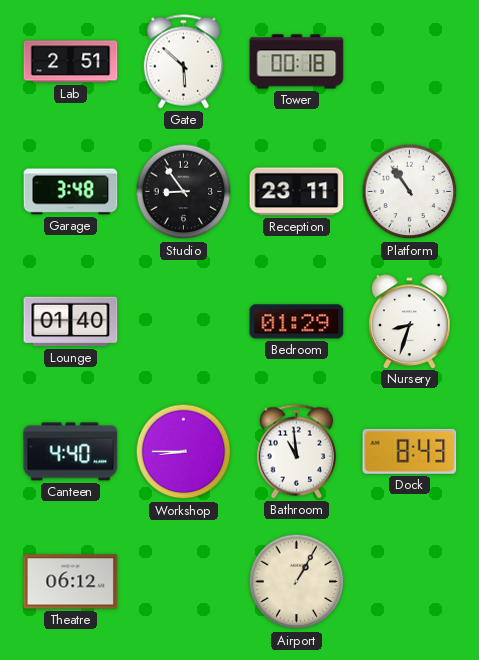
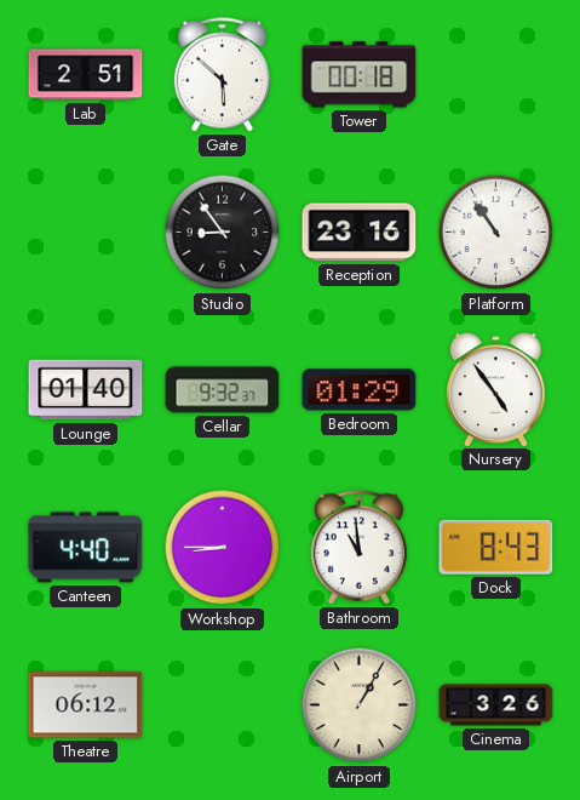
Garage: 3:48 -> none (71, 192)
Reception: 23:11 -> 23:16 (360, 233)
Cellar: none -> 9:32 (223, 390)
Nursery: 8:33 -> 4:54 (496, 389)
Cinema: none -> 3:26 (496, 705)
